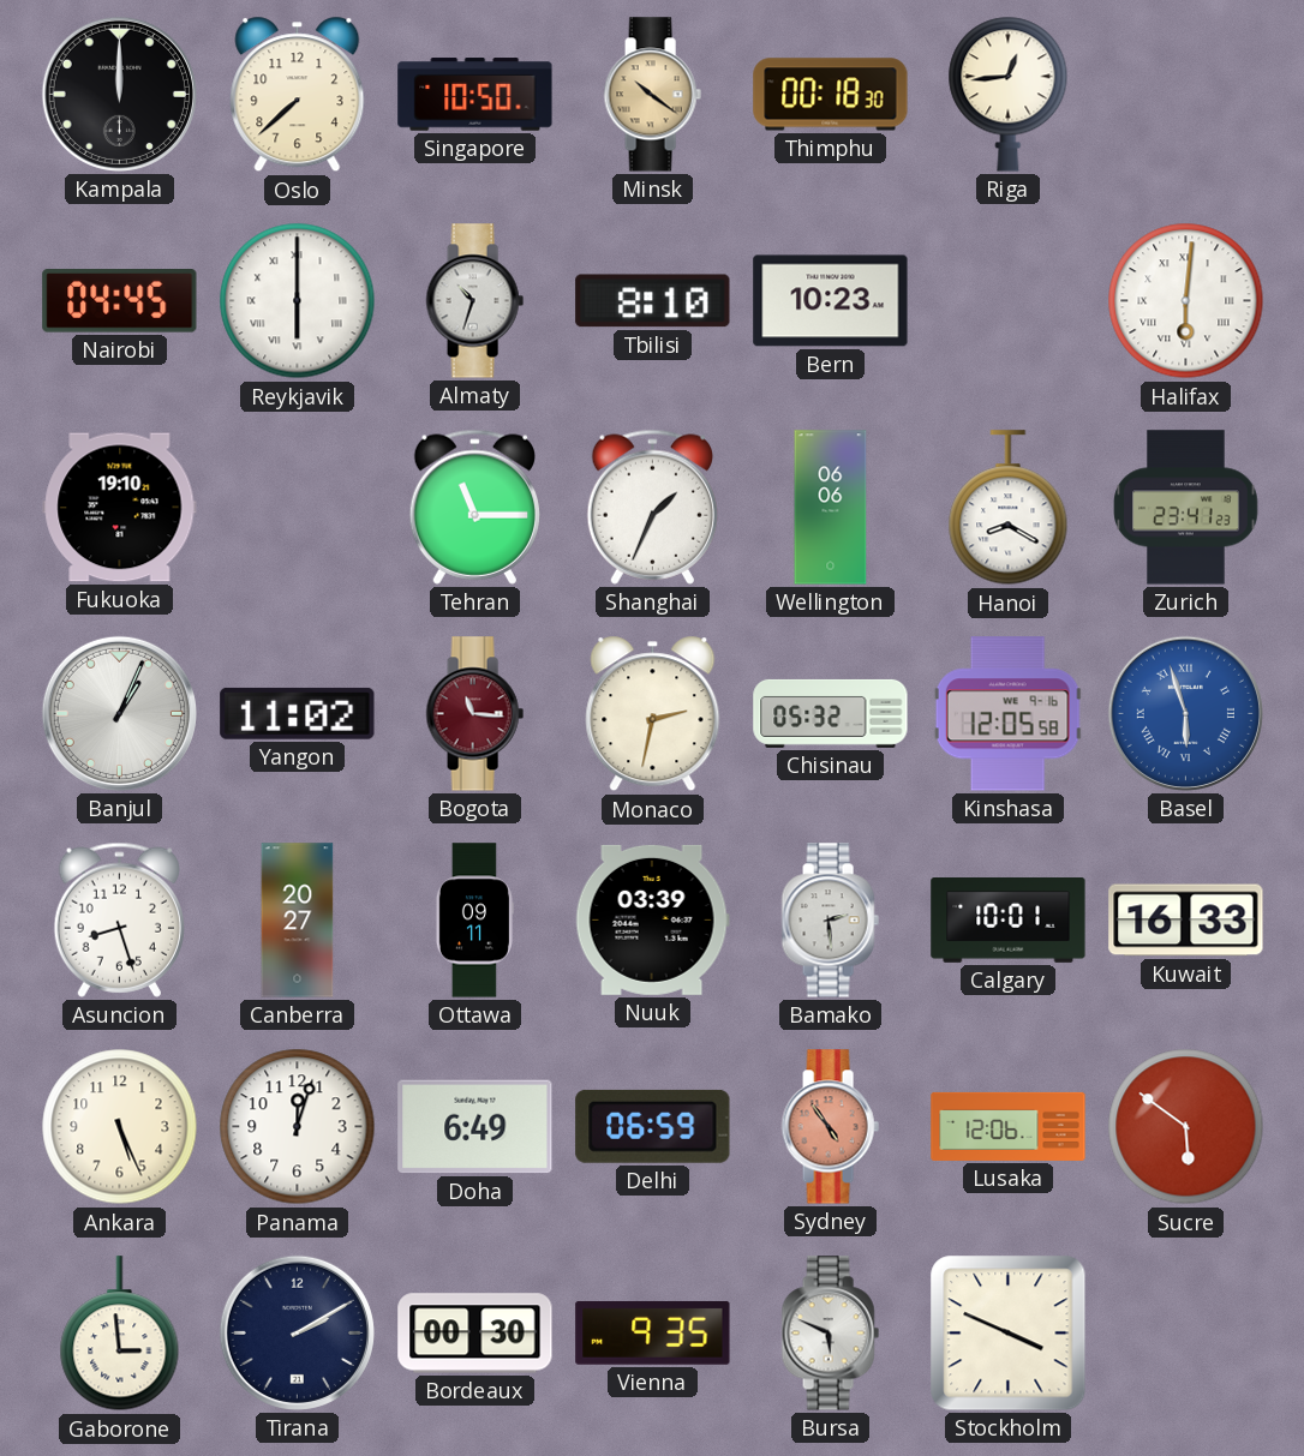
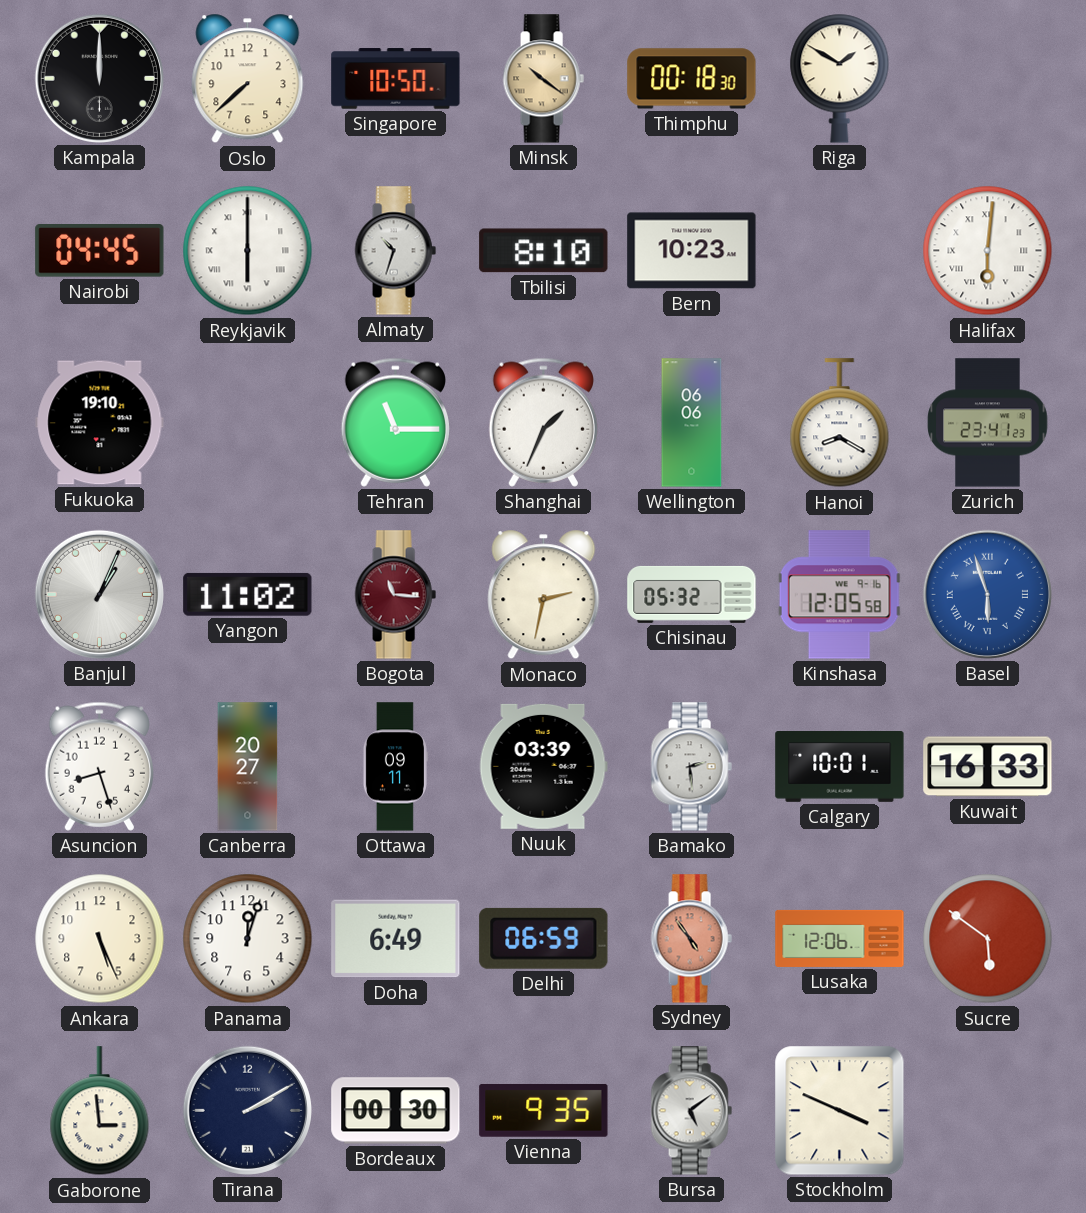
Riga: 12:44 -> 1:50 (840, 78)
Bursa: 5:49 -> 5:09 (691, 1111)
